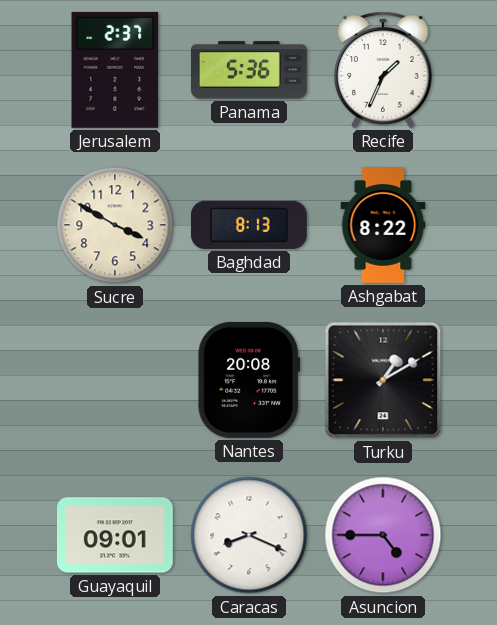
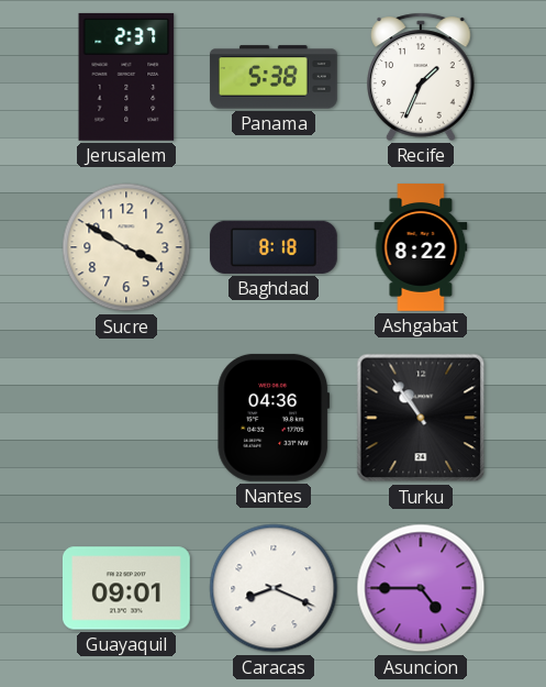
Panama: 5:36 -> 5:38 (274, 77)
Baghdad: 8:13 -> 8:18 (274, 247)
Nantes: 20:08 -> 04:36 (274, 418)
Turku: 1:10 -> 10:54 (421, 418)
